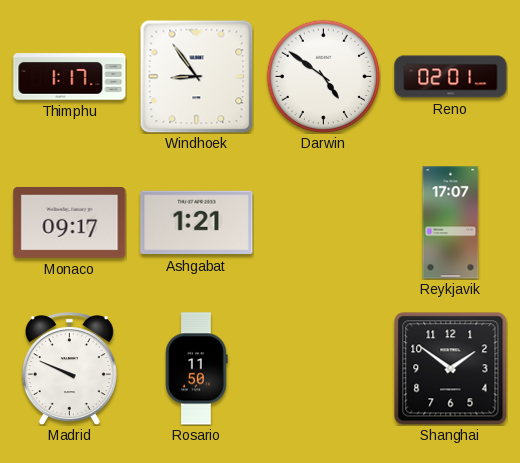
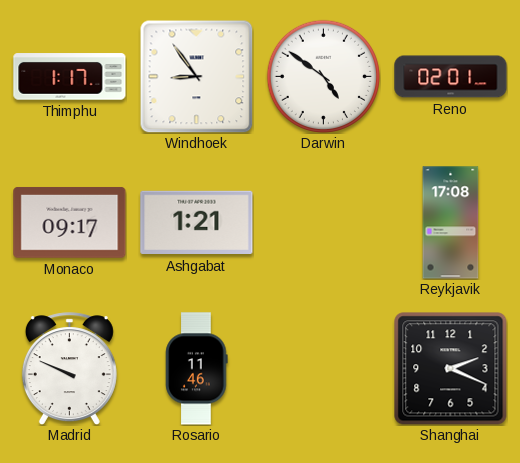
Reykjavik: 17:07 -> 17:08 (451, 223)
Rosario: 11:50 -> 11:46 (197, 369)
Shanghai: 1:51 -> 2:19 (451, 369)
